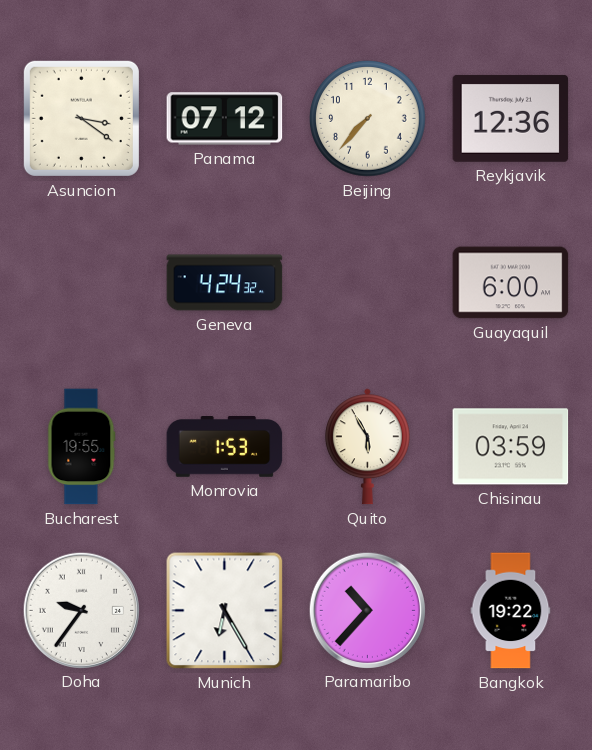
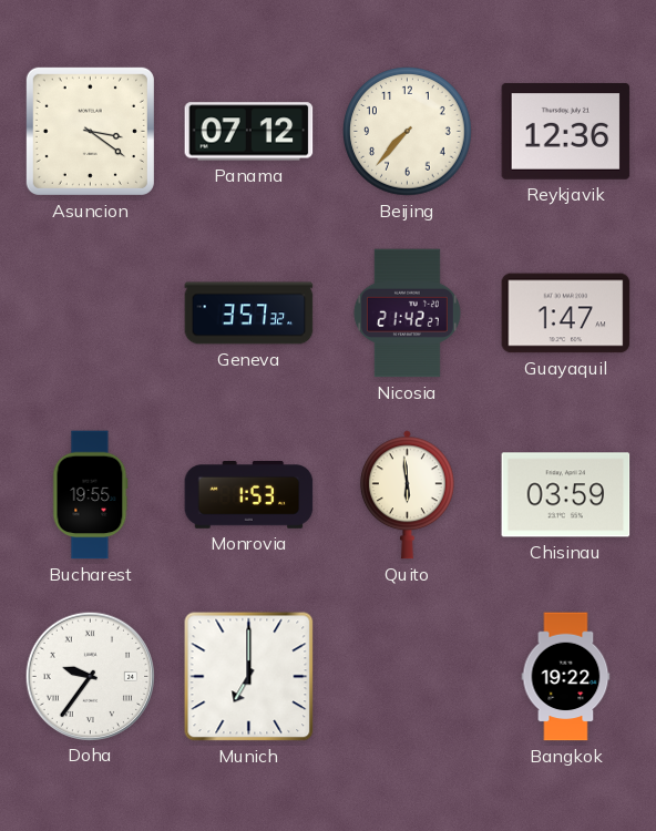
Geneva: 4:24 -> 3:57 (249, 314)
Nicosia: none -> 21:42 (407, 314)
Guayaquil: 6:00 -> 1:47 (566, 314)
Quito: 5:55 -> 5:59 (407, 495)
Munich: 6:25 -> 7:00 (249, 677)
Paramaribo: 10:37 -> none (367, 610)
